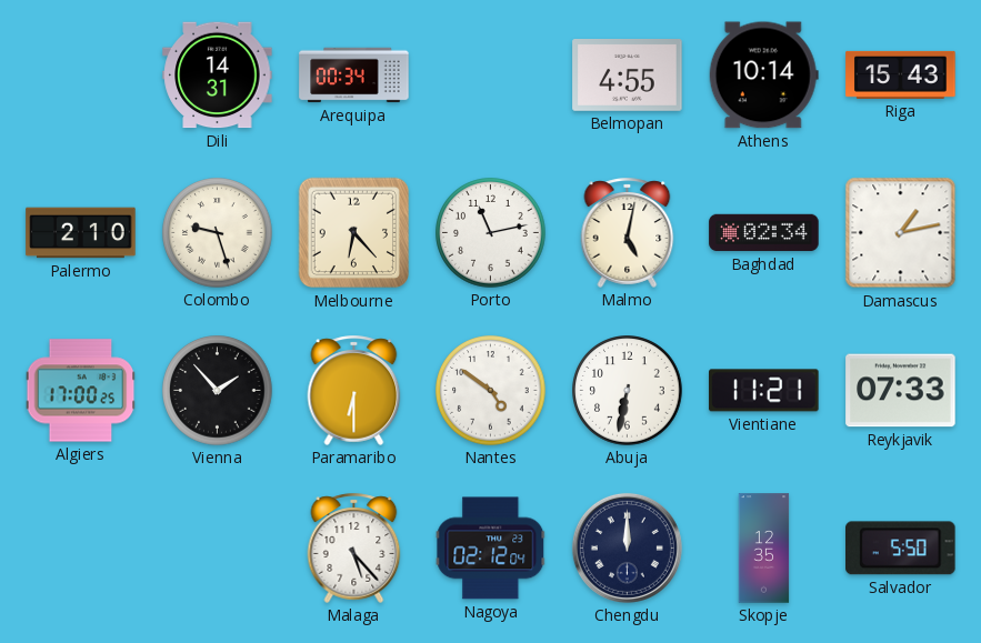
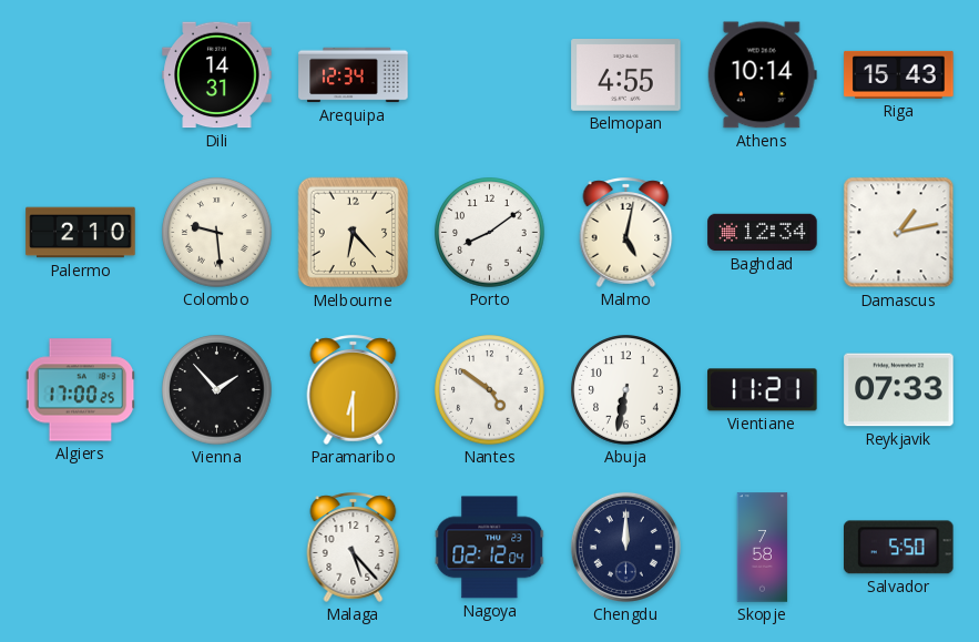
Arequipa: 00:34 -> 12:34 (354, 75)
Colombo: 9:27 -> 9:29 (217, 233)
Porto: 11:13 -> 8:09 (490, 233)
Baghdad: 02:34 -> 12:34 (763, 233)
Skopje: 12:35 -> 7:58 (763, 548)
